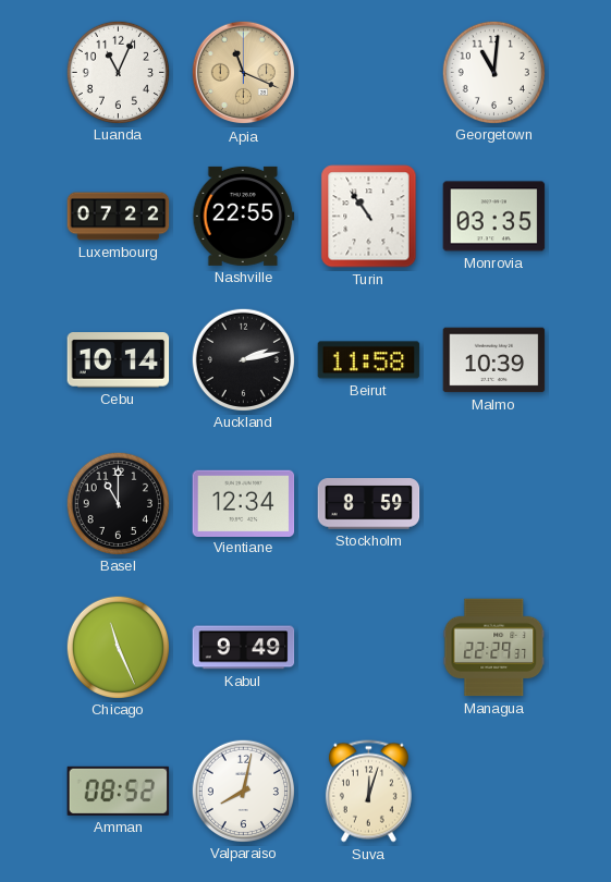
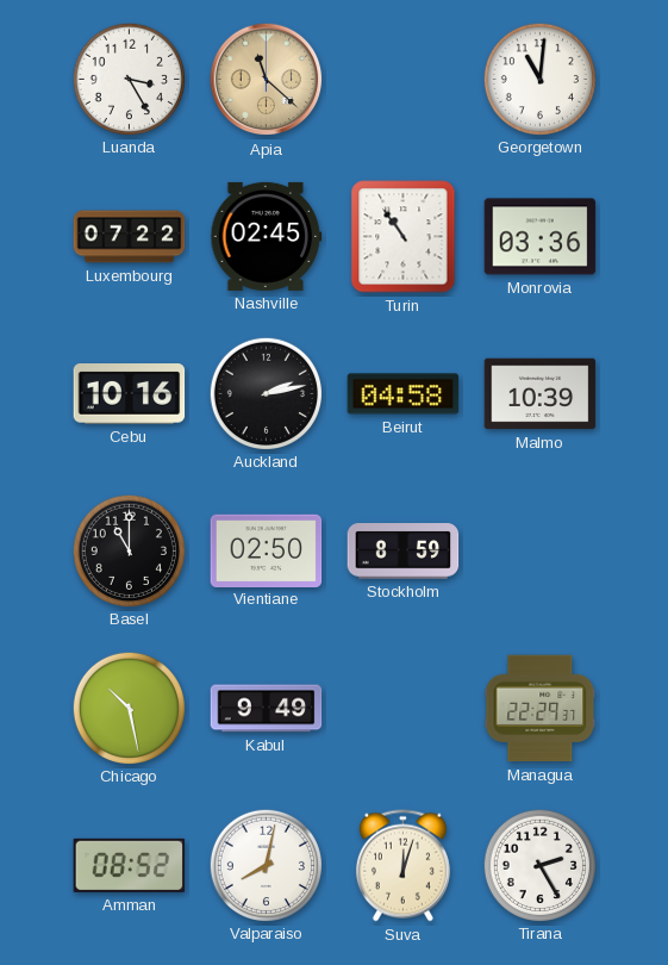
Luanda: 11:04 -> 3:25 (129, 79)
Apia: 11:19 -> 11:22 (267, 80)
Nashville: 22:55 -> 02:45 (267, 236)
Monrovia: 03:35 -> 03:36 (541, 237)
Cebu: 10:14 -> 10:16 (130, 394)
Beirut: 11:58 -> 04:58 (404, 394)
Vientiane: 12:34 -> 02:50 (267, 550)
Chicago: 11:26 -> 10:28 (129, 708)
Tirana: none -> 2:25 (539, 865)
